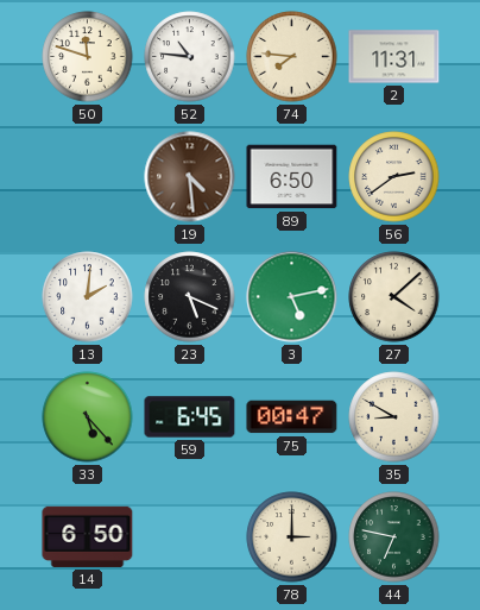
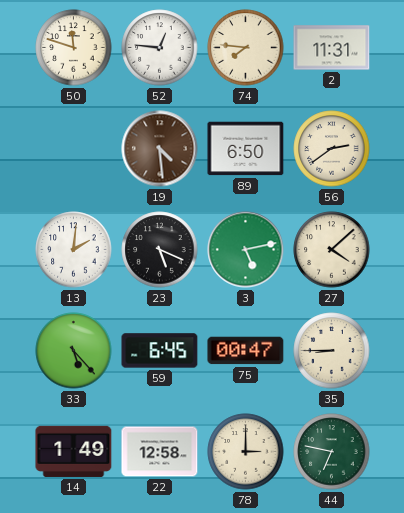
52: 10:46 -> 12:46 (160, 48)
35: 8:50 -> 8:45 (332, 351)
14: 6:50 -> 1:49 (74, 451)
22: none -> 12:58 (160, 452)
